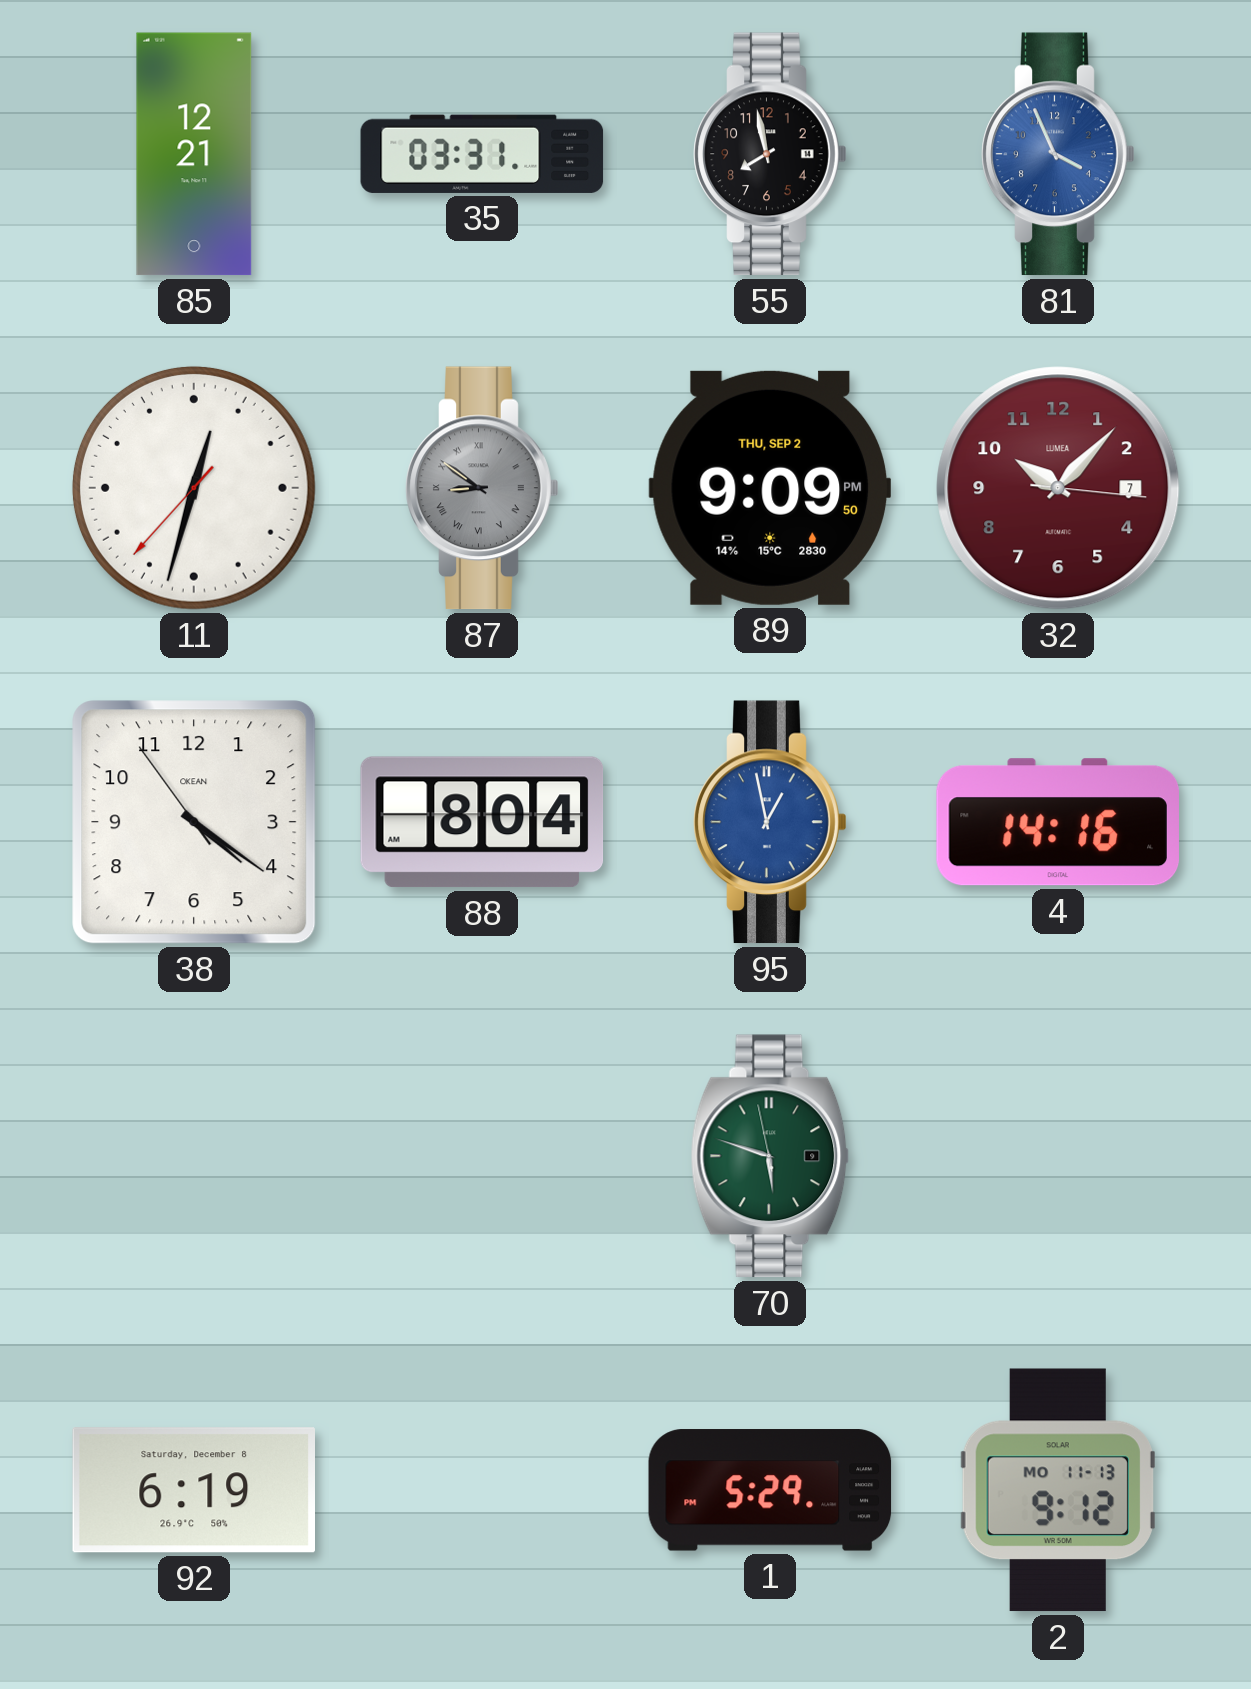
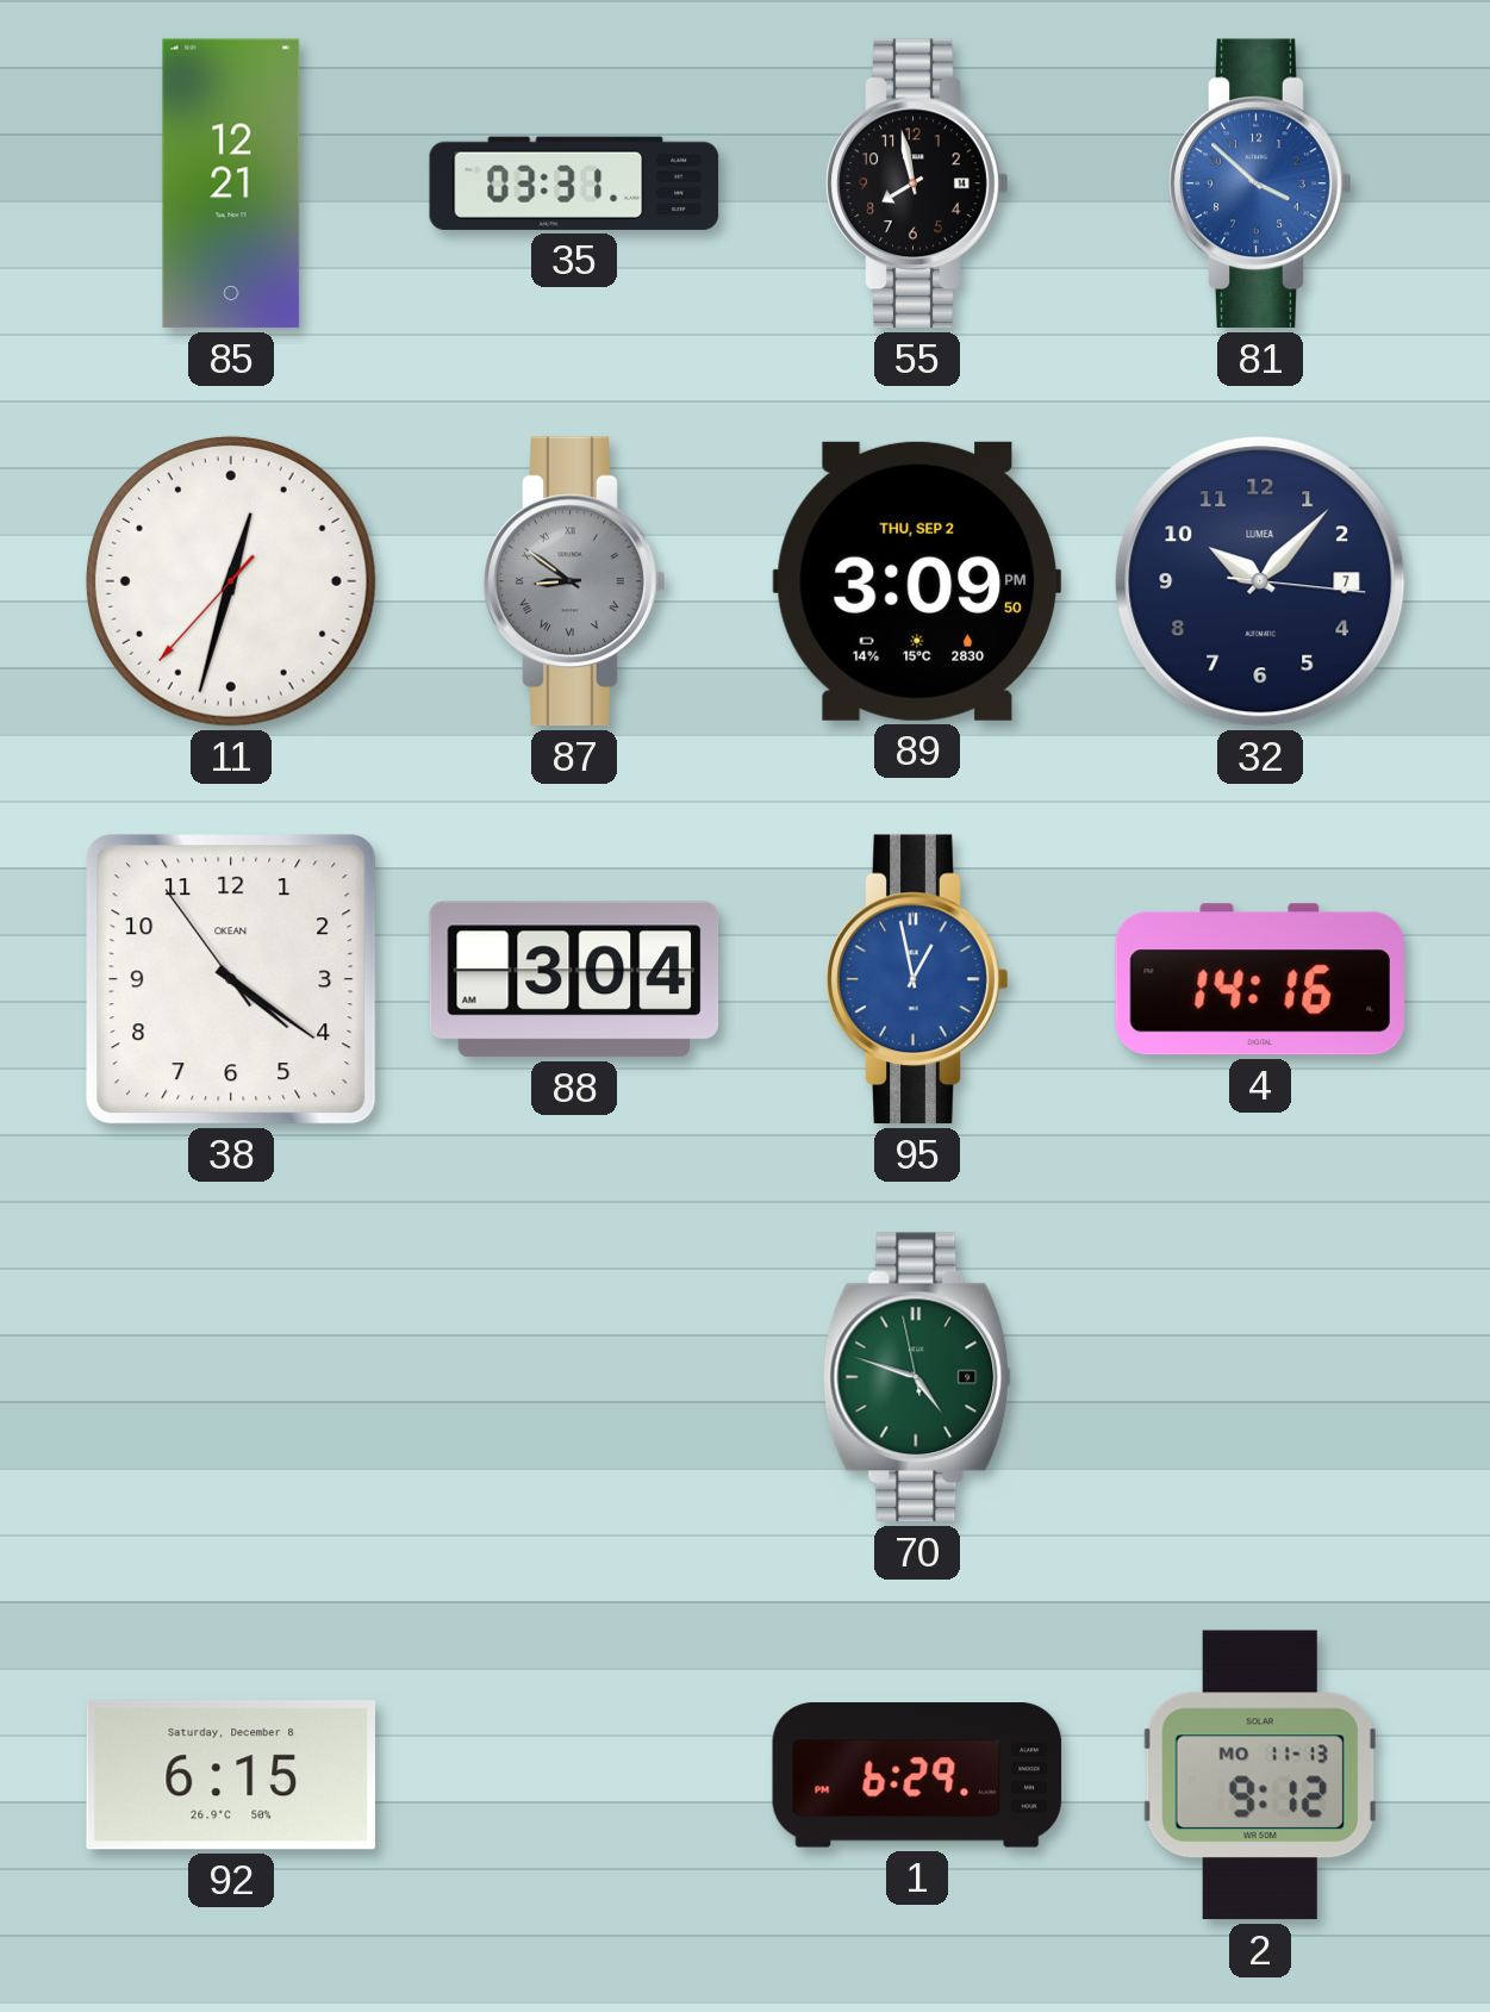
81: 3:56 -> 3:52 (1260, 183)
89: 9:09 -> 3:09 (916, 581)
32 dial: burgundy -> navy (1260, 581)
88: 8:04 -> 3:04 (574, 979)
70: 5:47 -> 4:47 (917, 1377)
92: 6:19 -> 6:15 (230, 1775)
1: 5:29 -> 6:29 (917, 1775)
